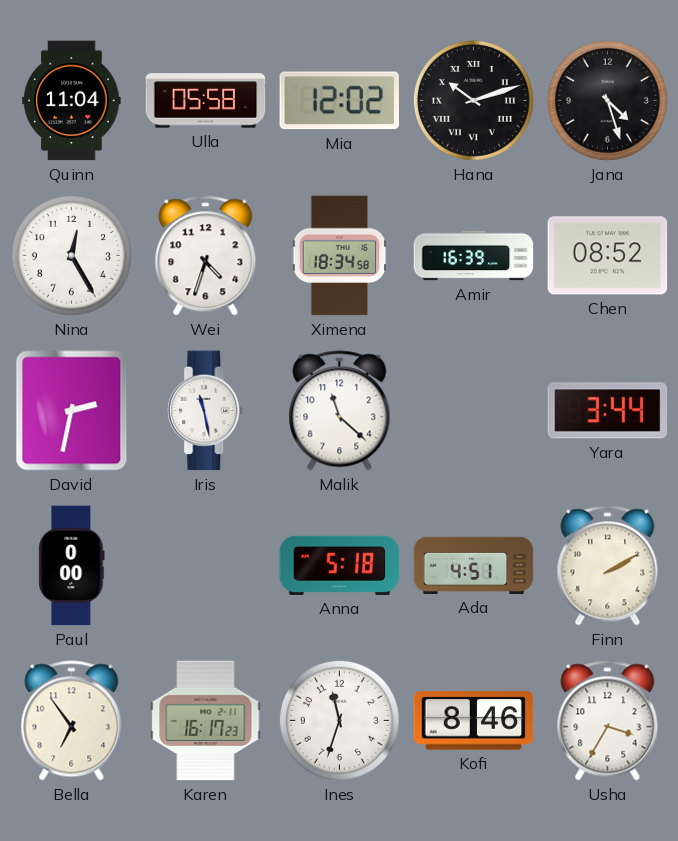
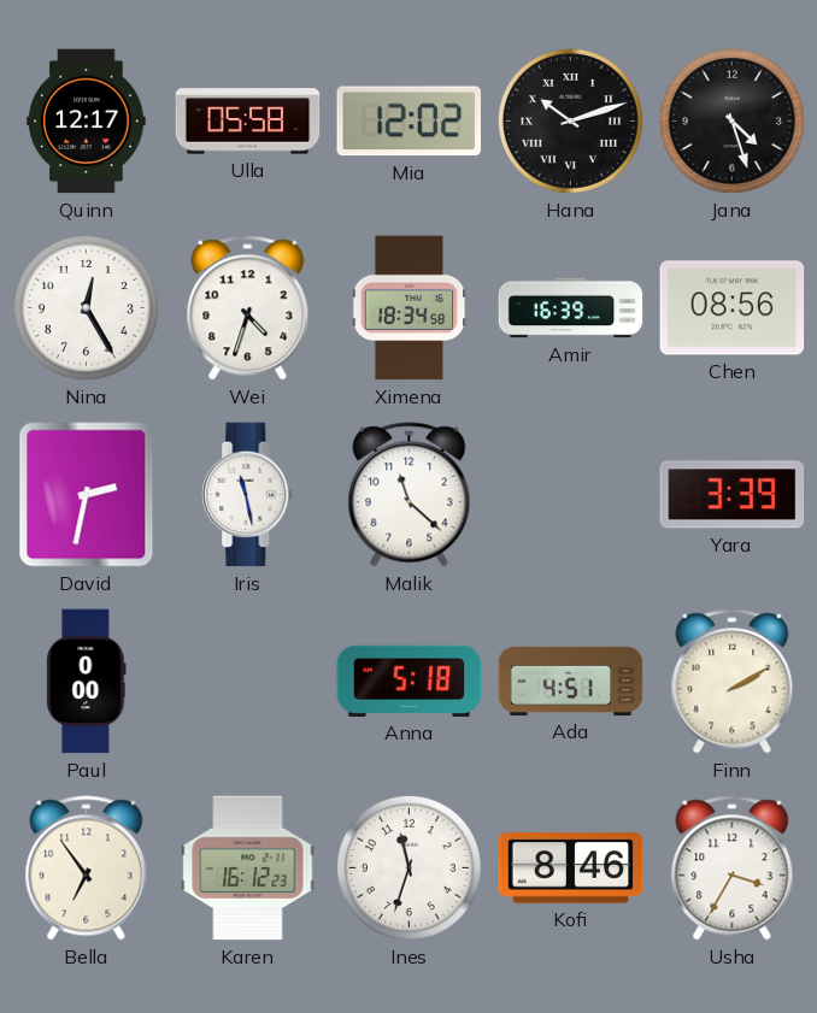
Quinn: 11:04 -> 12:17 (87, 122)
Chen: 08:52 -> 08:56 (733, 308)
Yara: 3:44 -> 3:39 (733, 495)
Karen: 16:17 -> 16:12 (248, 868)
